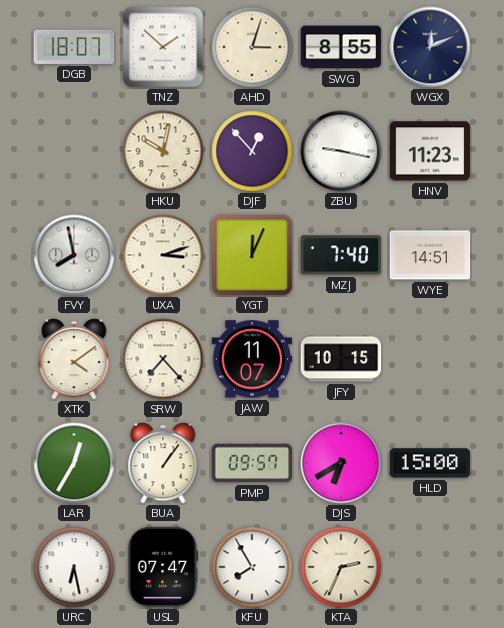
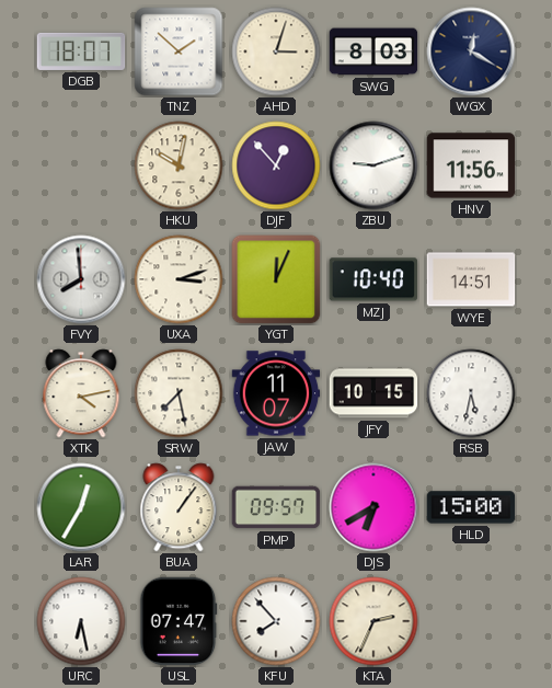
SWG: 8:55 -> 8:03 (373, 51)
WGX: 12:11 -> 12:20 (471, 51)
ZBU: 9:17 -> 9:12 (373, 165)
HNV: 11:23 -> 11:56 (471, 165)
FVY: 7:58 -> 7:59 (81, 279)
MZJ: 7:40 -> 10:40 (373, 279)
XTK: 4:09 -> 4:13 (81, 393)
SRW: 7:23 -> 7:28 (179, 393)
RSB: none -> 5:32 (471, 393)
KFU: 7:55 -> 7:53 (276, 621)
